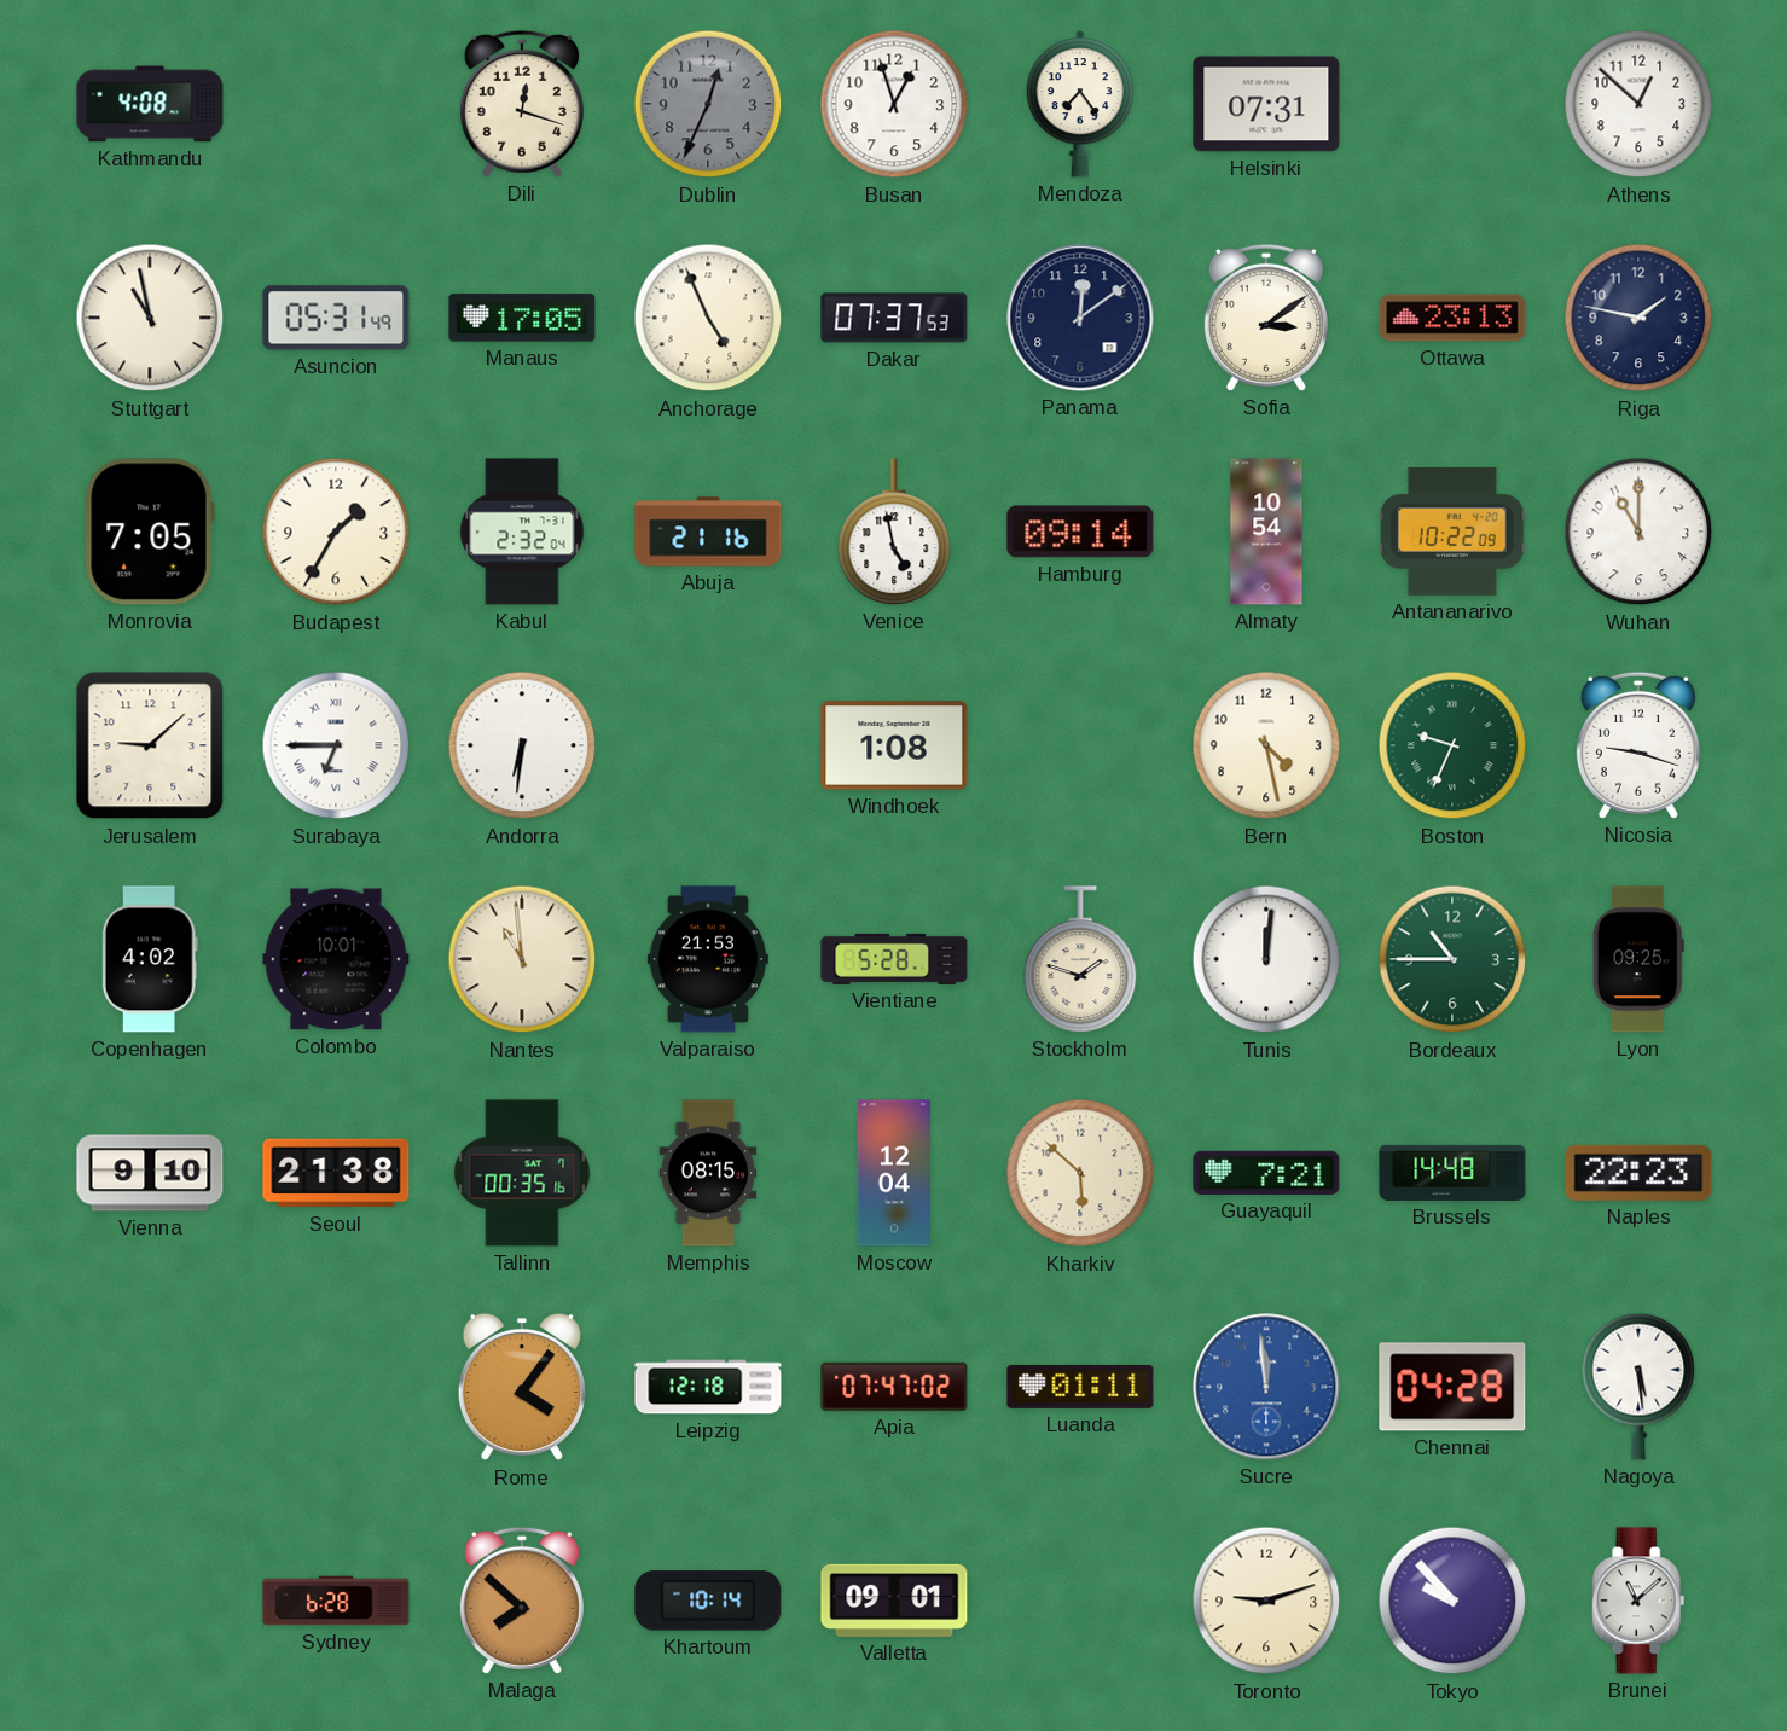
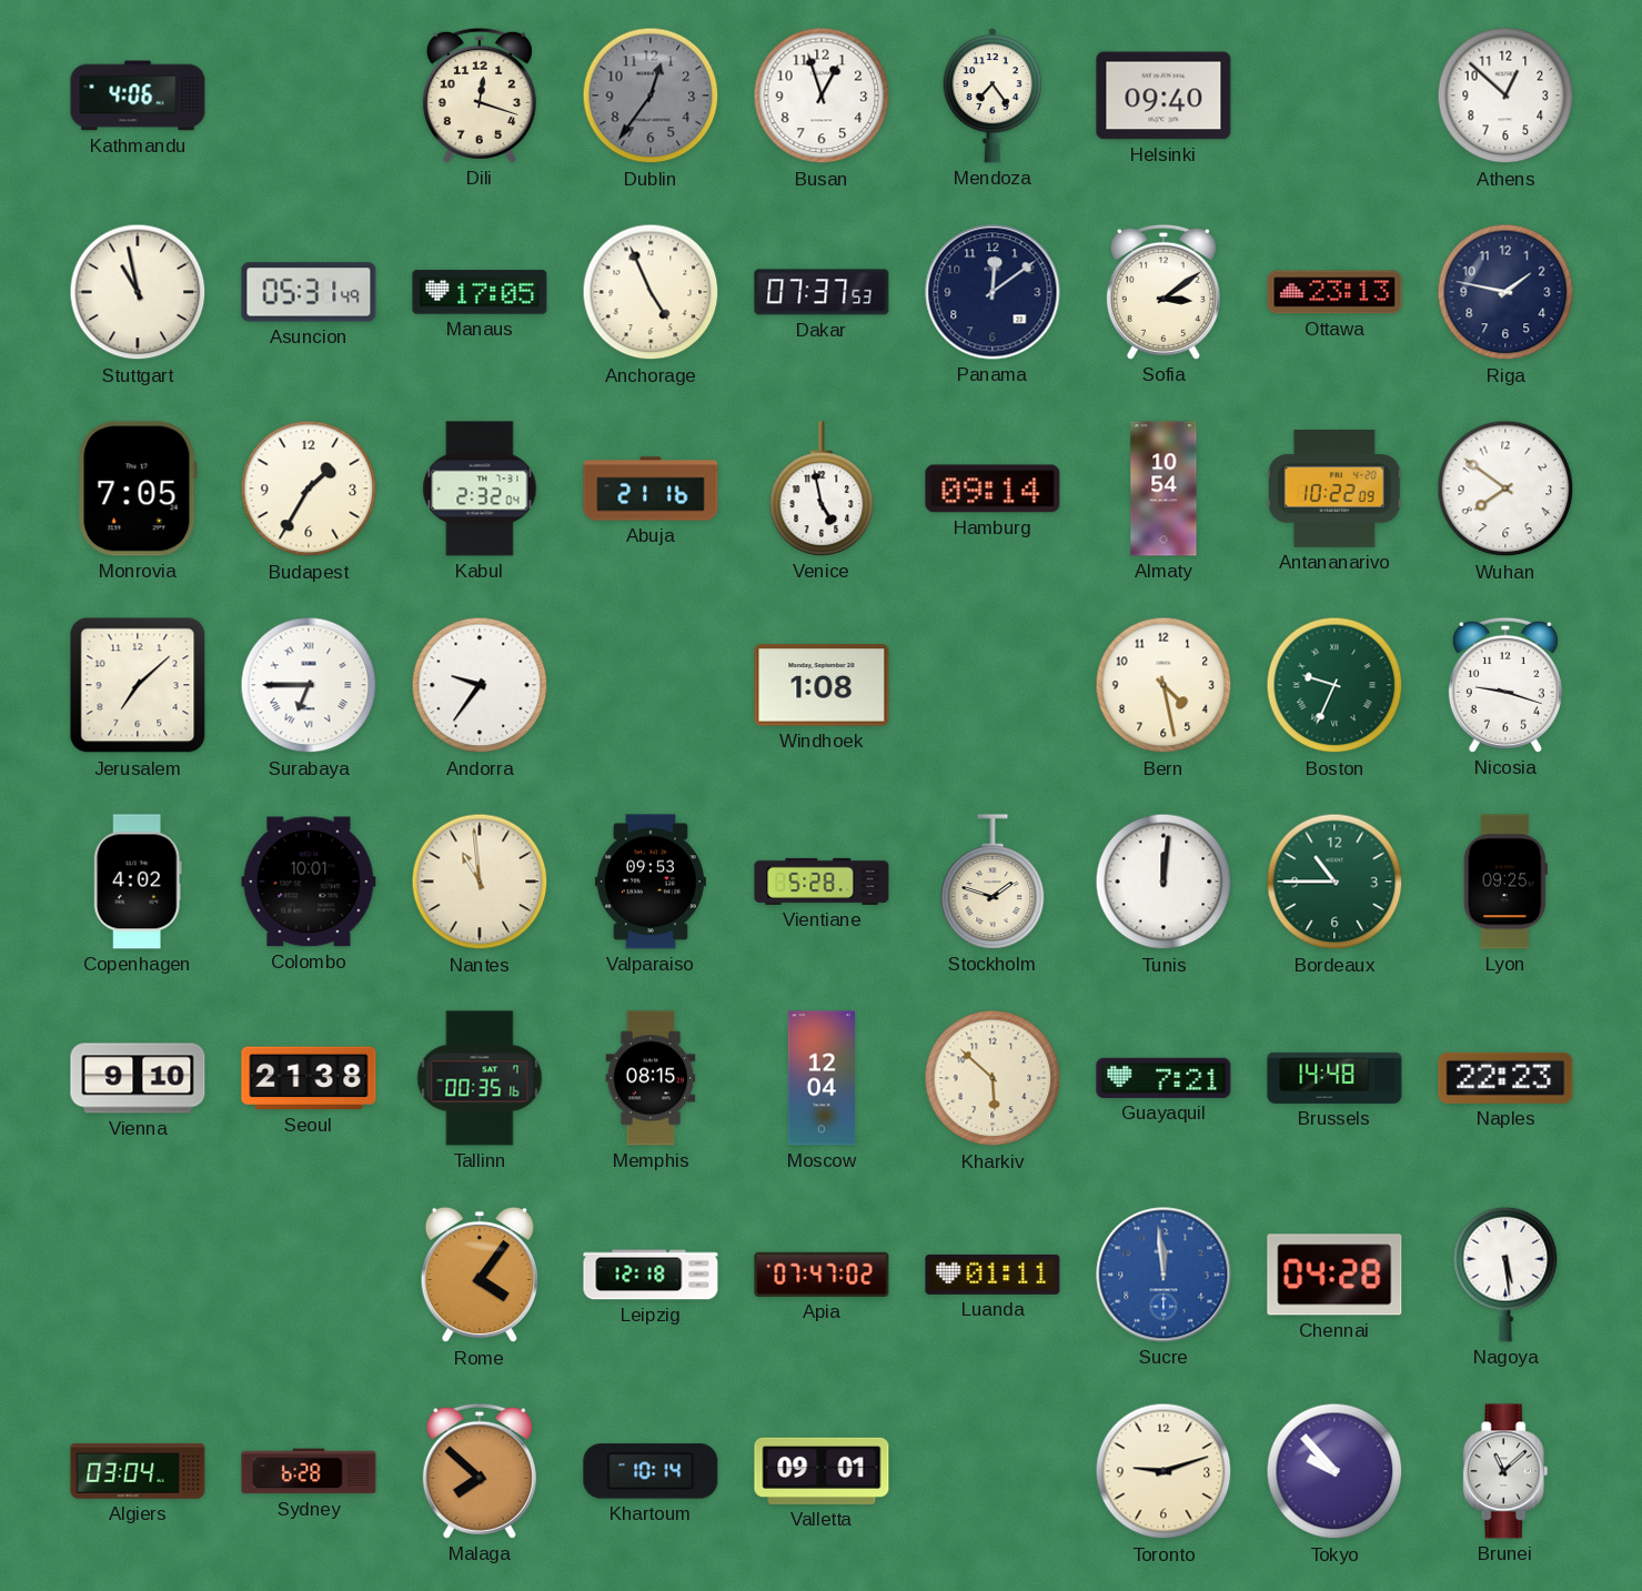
Kathmandu: 4:08 -> 4:06 (138, 95)
Dublin: 12:34 -> 12:36 (651, 95)
Helsinki: 07:31 -> 09:40 (1163, 95)
Wuhan: 11:00 -> 7:51 (1505, 489)
Jerusalem: 9:08 -> 7:08 (138, 685)
Andorra: 6:31 -> 9:36 (480, 685)
Valparaiso: 21:53 -> 09:53 (651, 882)
Algiers: none -> 03:04 (138, 1471)
